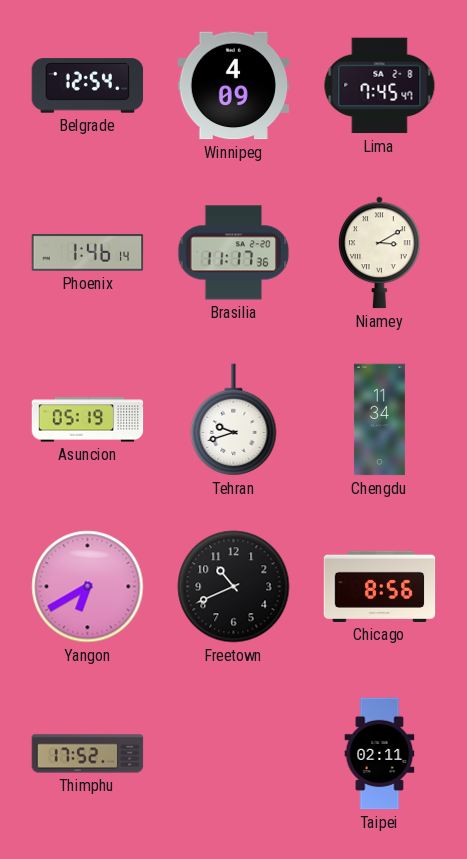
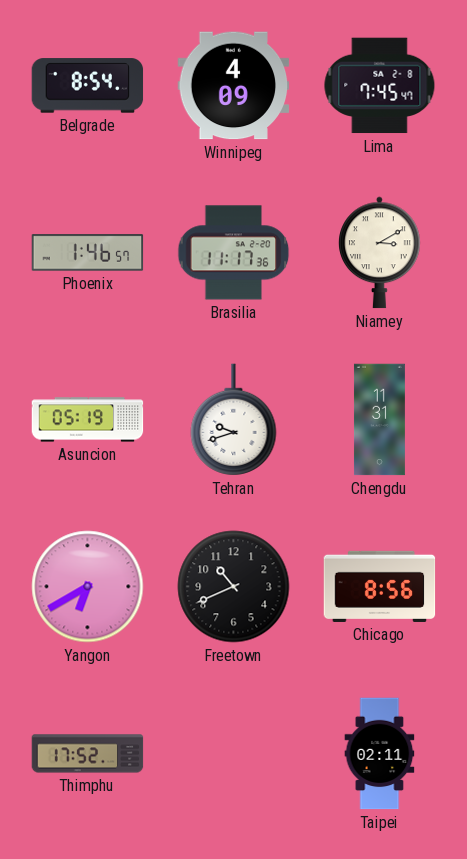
Belgrade: 12:54 -> 8:54 (88, 86)
Phoenix: 1:46:14 -> 1:46:57 (88, 253)
Chengdu: 11:34 -> 11:31 (379, 420)
